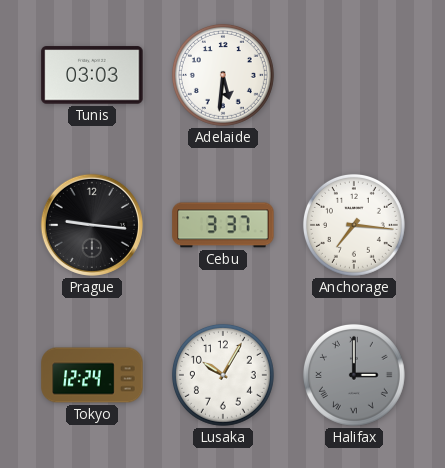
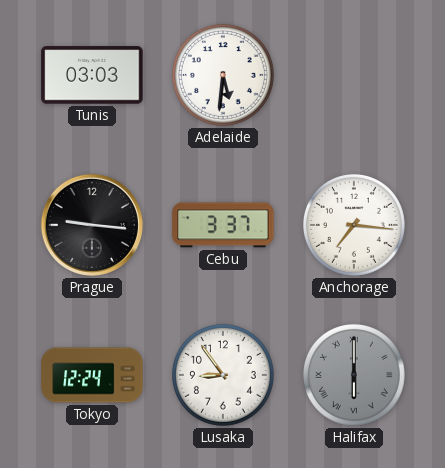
Lusaka: 10:05 -> 8:54 (223, 375)
Halifax: 3:00 -> 6:00 (354, 375)
